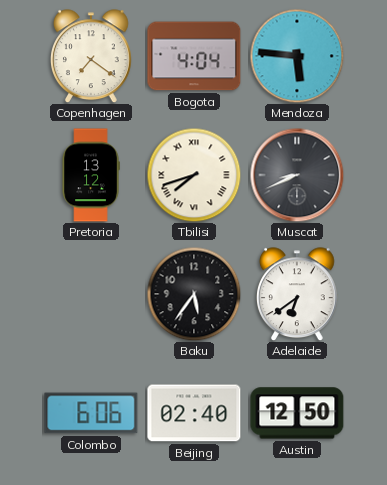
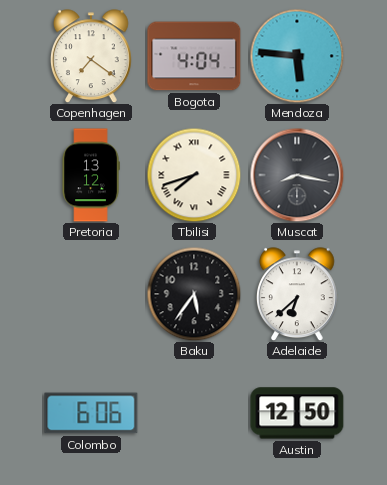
Muscat: 8:41 -> 8:17 (297, 175)
Adelaide: 6:39 -> 6:38 (298, 294)
Beijing: 02:40 -> none (194, 413)
